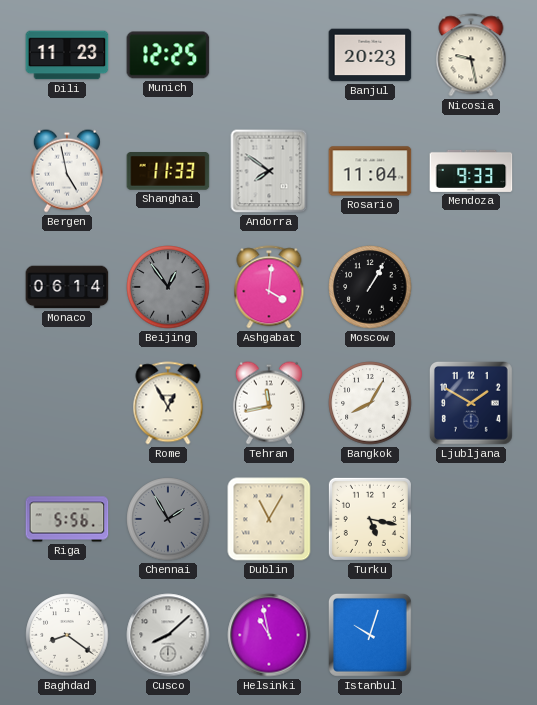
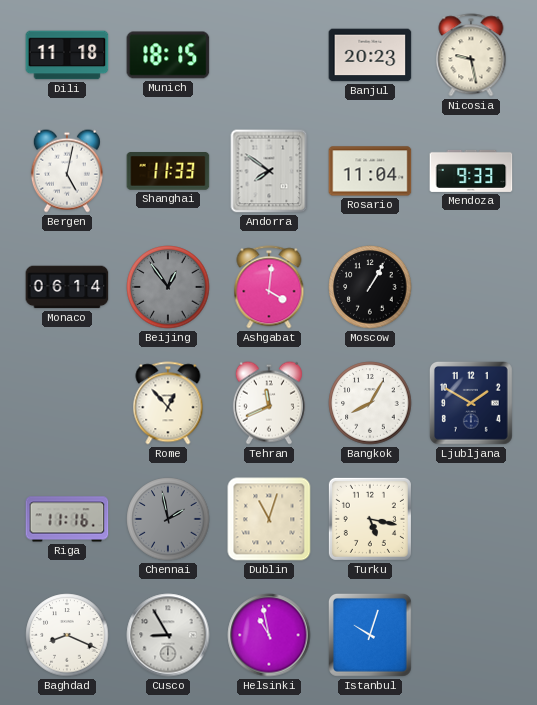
Dili: 11:23 -> 11:18 (67, 55)
Munich: 12:25 -> 18:15 (168, 55)
Bergen: 4:58 -> 5:02 (67, 171)
Rome: 12:55 -> 12:53 (168, 403)
Tehran: 11:43 -> 11:41 (269, 403)
Riga: 5:56 -> 11:16 (67, 519)
Chennai: 1:55 -> 1:58 (168, 519)
Dublin: 11:05 -> 11:03 (269, 519)
Baghdad: 8:21 -> 8:19 (67, 635)
Cusco: 8:08 -> 8:55 (168, 635)
